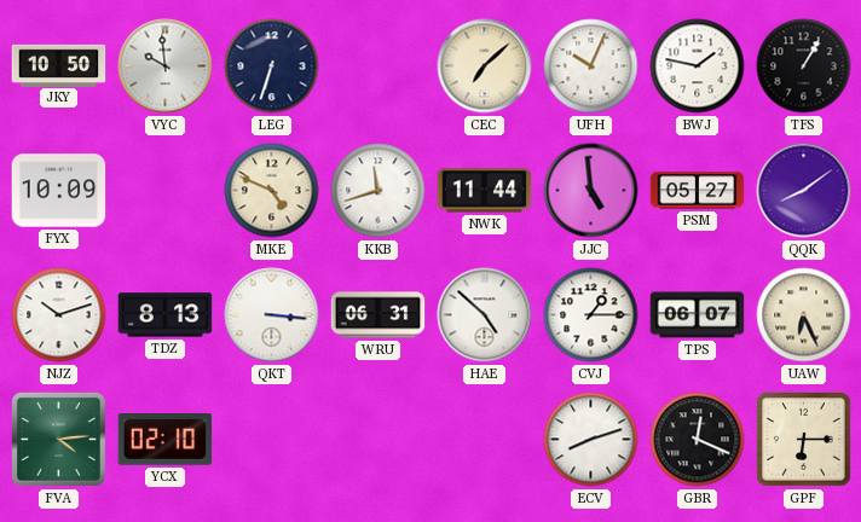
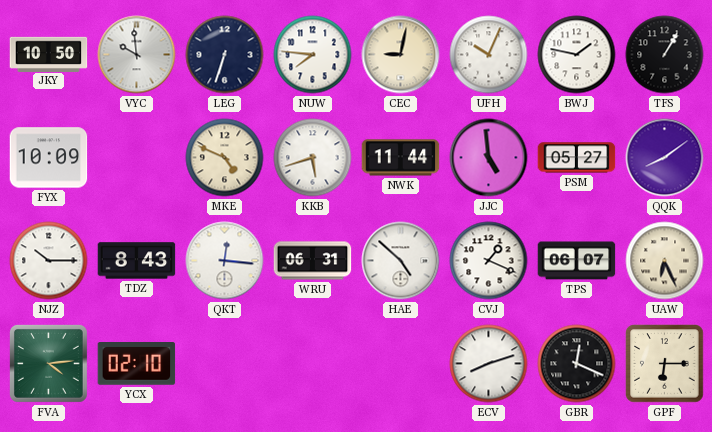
NUW: none -> 7:46 (313, 55)
CEC: 7:08 -> 9:02 (401, 55)
KKB: 11:42 -> 5:42 (313, 158)
NJZ: 10:12 -> 10:15 (49, 261)
TDZ: 8:13 -> 8:43 (137, 261)
QKT: 3:16 -> 12:16 (225, 261)
CVJ: 1:15 -> 1:19 (489, 261)
